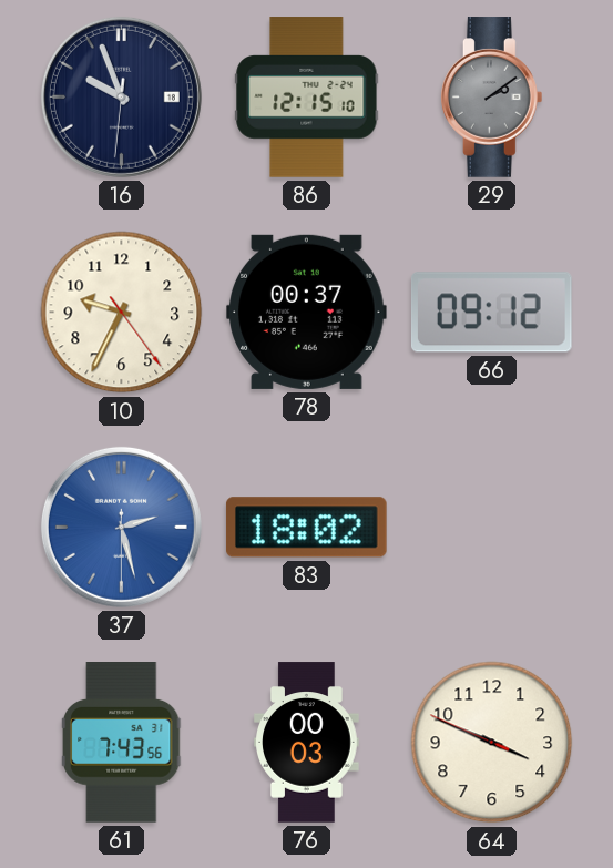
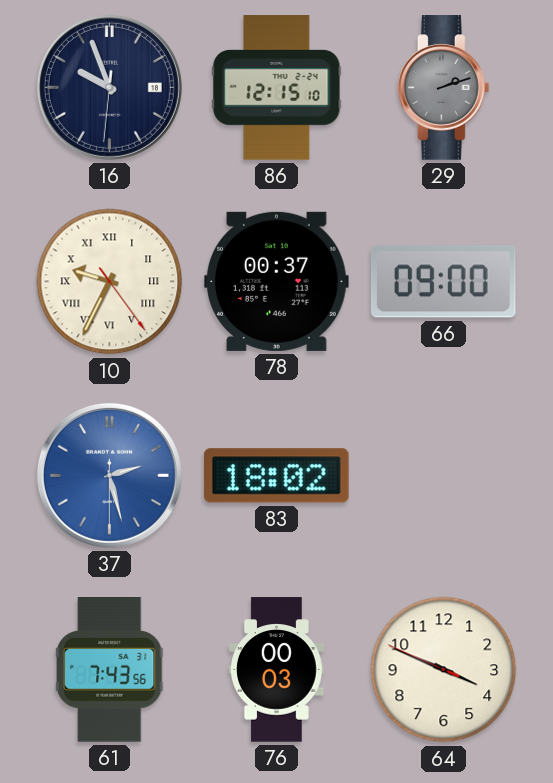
29: 2:09 -> 2:12 (444, 88)
10 numerals: Arabic -> Roman (110, 282)
66: 09:12 -> 09:00 (444, 282)
